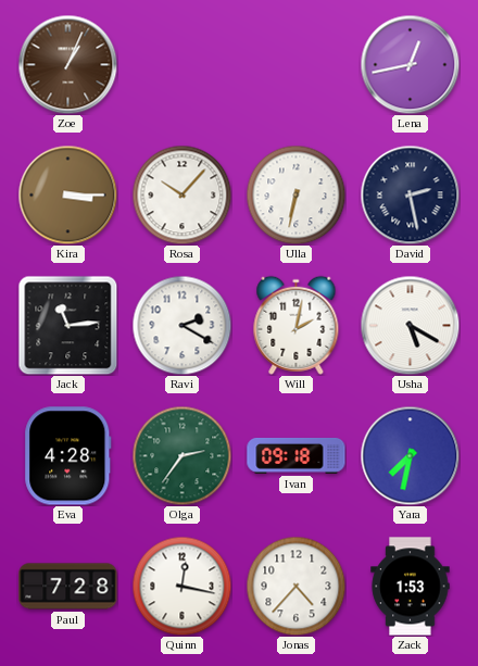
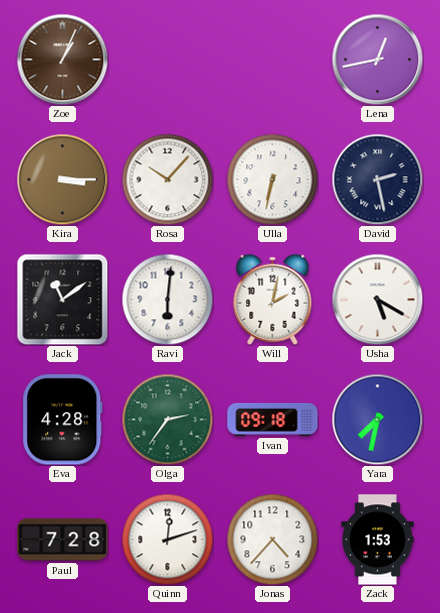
Jack: 11:14 -> 11:09 (62, 299)
Ravi: 2:20 -> 6:01 (167, 299)
Quinn: 12:17 -> 12:12 (167, 539)
